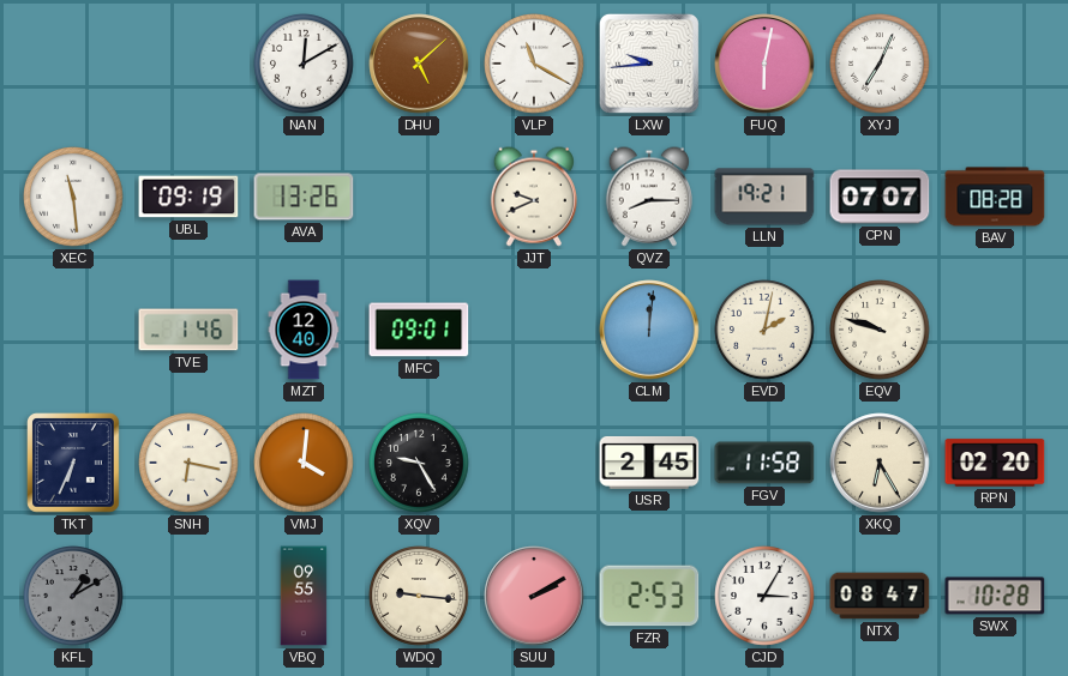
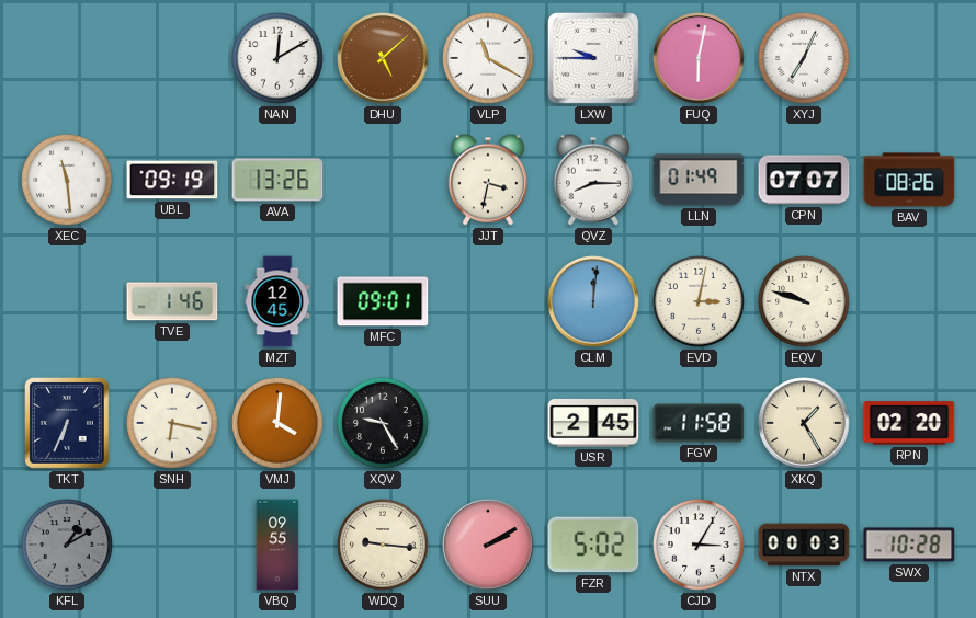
LXW: 9:44 -> 9:45 (593, 58)
JJT: 9:41 -> 3:32 (488, 180)
LLN: 19:21 -> 01:49 (699, 180)
BAV: 08:28 -> 08:26 (909, 180)
MZT: 12:40 -> 12:45 (277, 301)
EVD: 2:02 -> 3:02 (699, 301)
XKQ: 6:25 -> 1:25 (804, 423)
FZR: 2:53 -> 5:02 (593, 545)
NTX: 08:47 -> 00:03 (804, 545)
